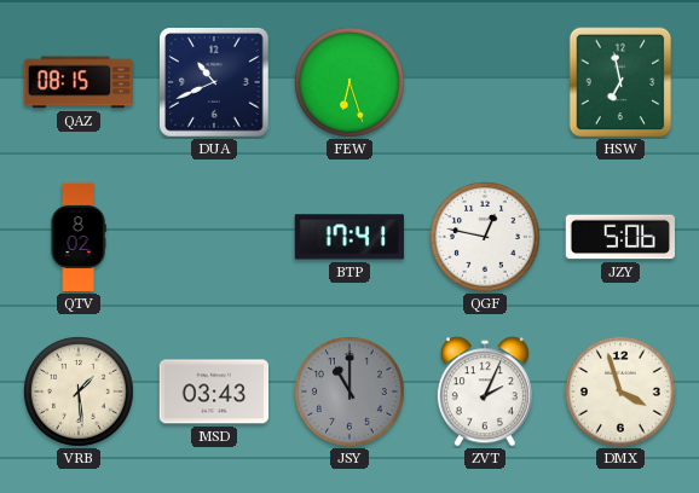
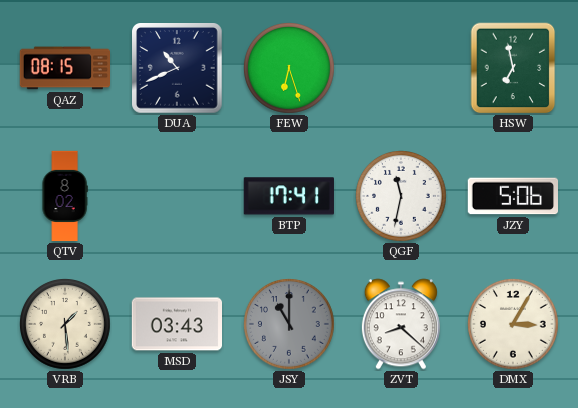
QGF: 12:47 -> 11:32 (402, 197)
ZVT: 2:04 -> 8:22 (401, 324)
DMX: 3:57 -> 3:05 (514, 325)
